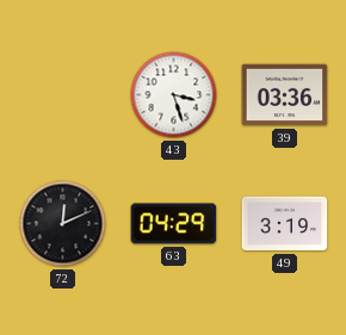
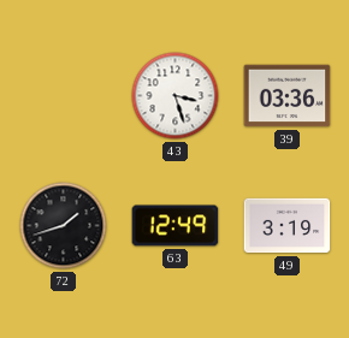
72: 12:11 -> 1:42 (64, 226)
63: 04:29 -> 12:49 (176, 226)
